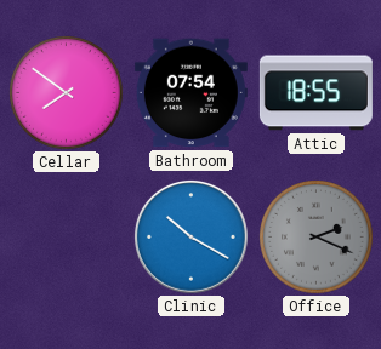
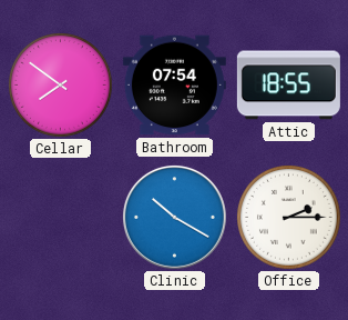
Office: 2:19 -> 2:15 (289, 218)
Office dial: grey -> white (289, 218)
